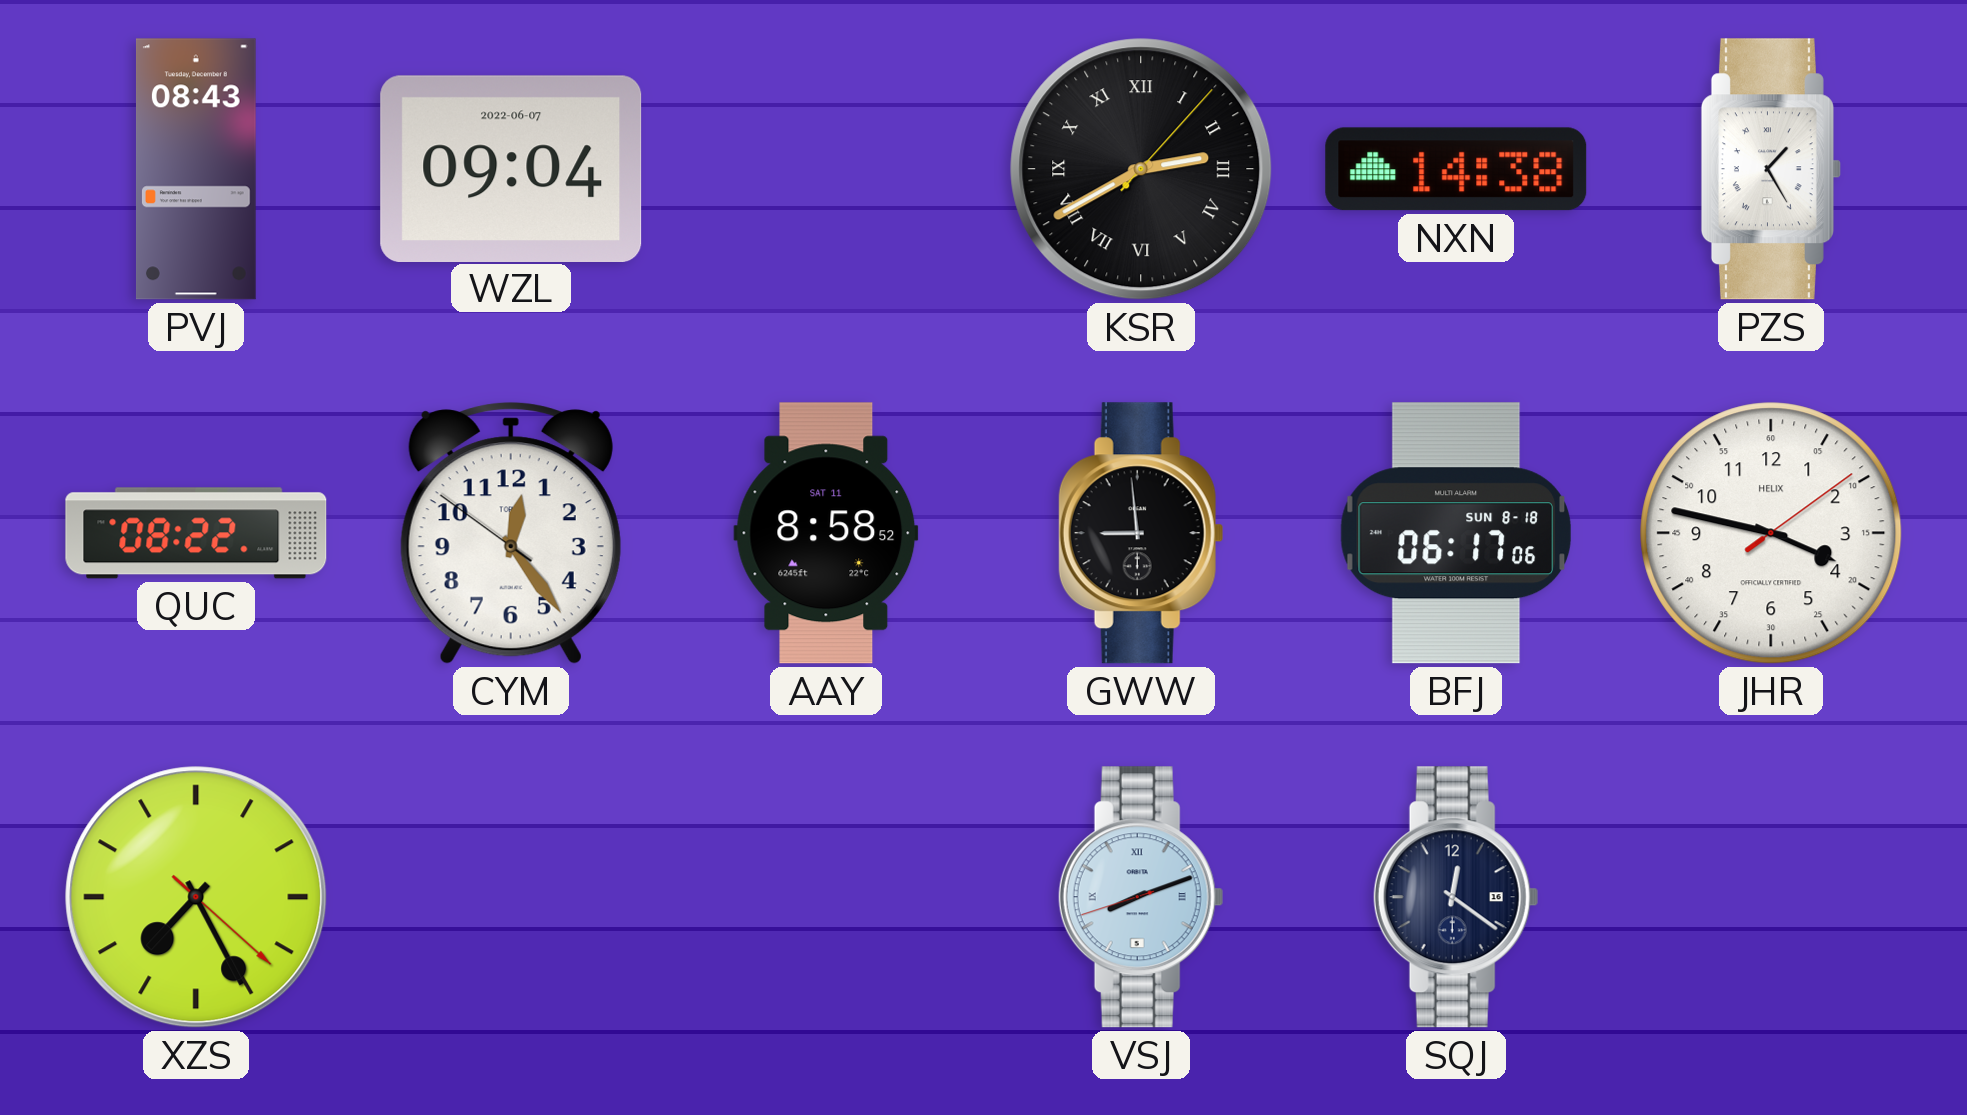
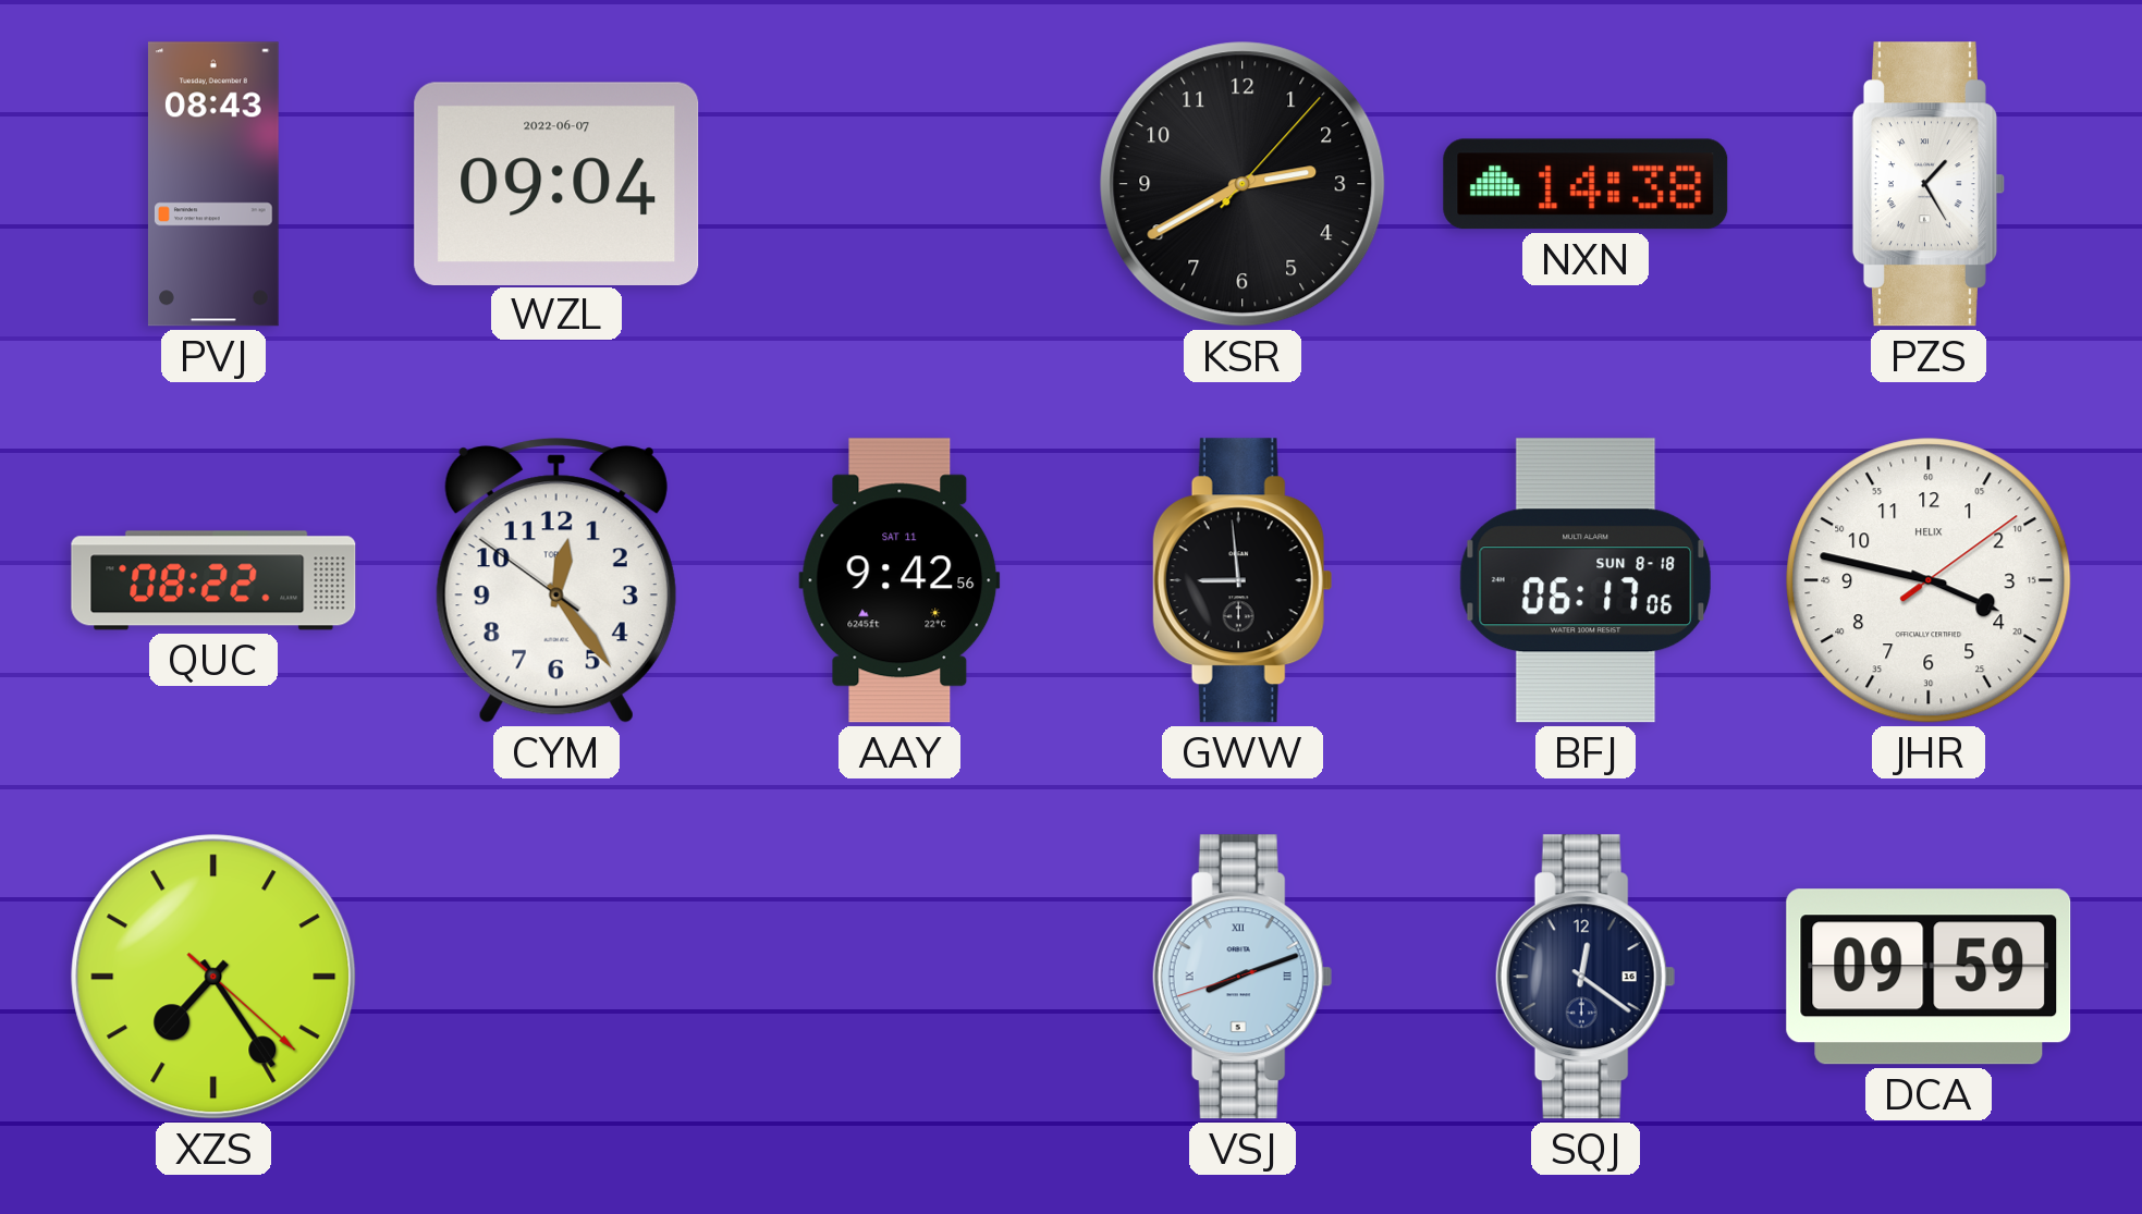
KSR numerals: Roman -> Arabic (1243, 184)
AAY: 8:58 -> 9:42 (899, 580)
XZS: 7:25 -> 7:24 (213, 977)
DCA: none -> 09:59 (1929, 977)
